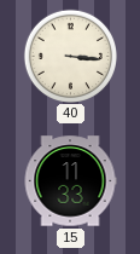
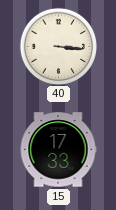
15: 11:33 -> 17:33 (58, 150)
